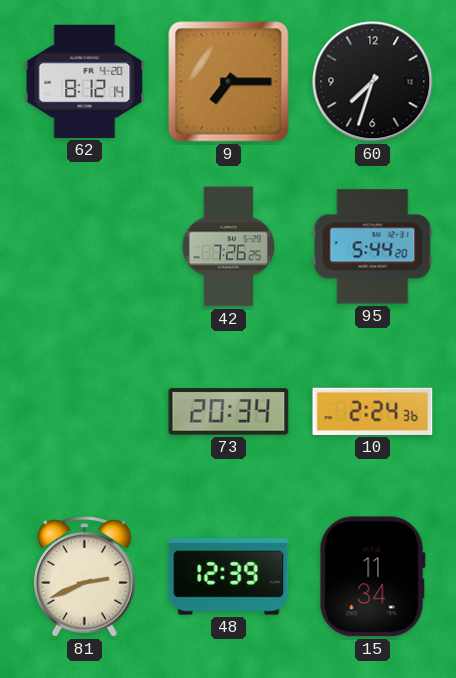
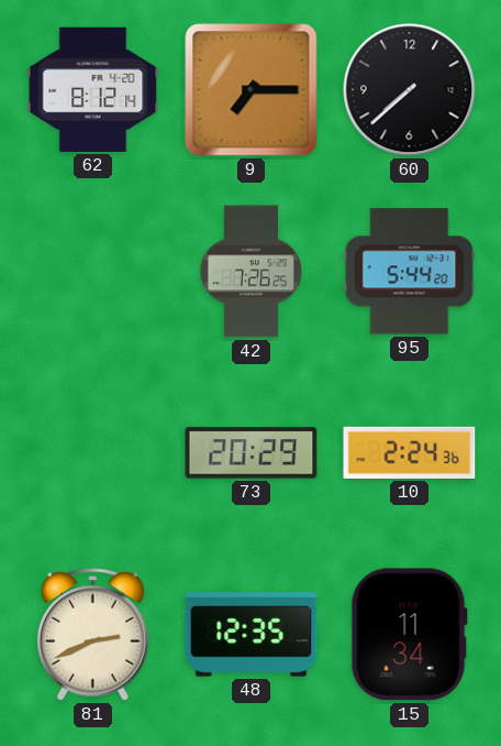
60: 7:33 -> 7:38 (410, 90)
73: 20:34 -> 20:29 (252, 453)
48: 12:39 -> 12:35 (252, 635)
